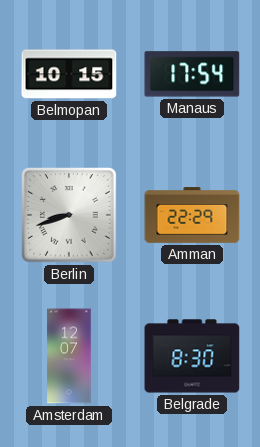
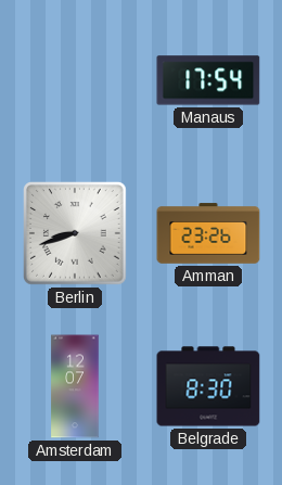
Belmopan: 10:15 -> none (69, 74)
Amman: 22:29 -> 23:26 (208, 233)
